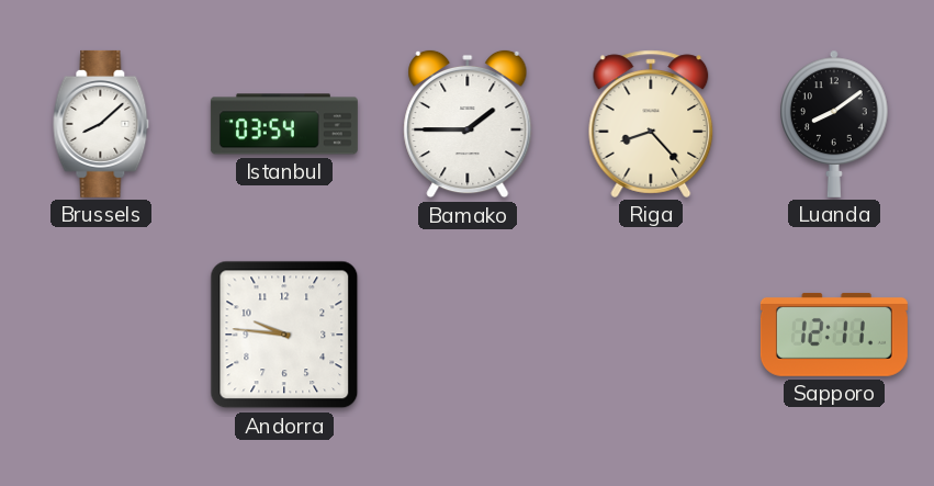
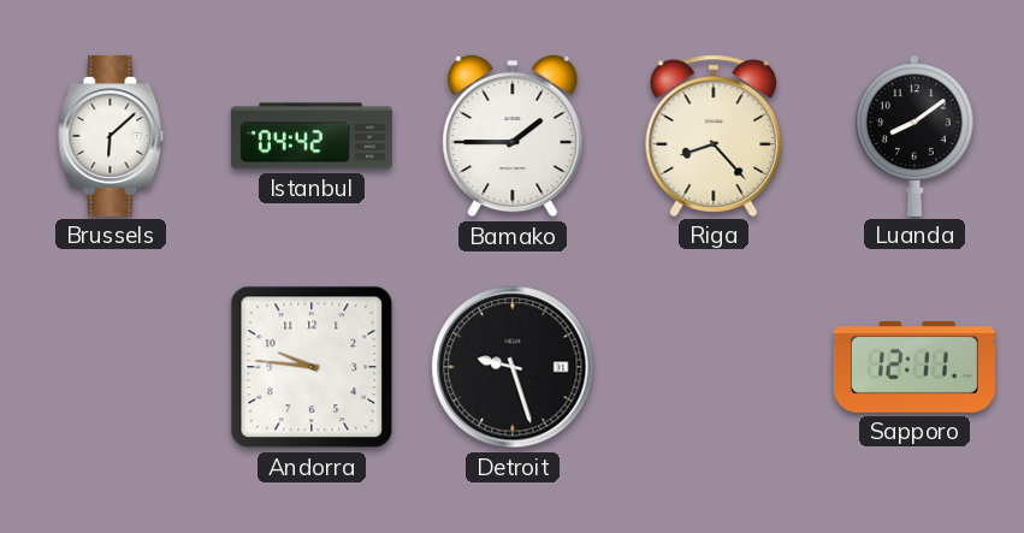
Brussels: 8:08 -> 6:08 (111, 136)
Istanbul: 03:54 -> 04:42 (312, 136)
Detroit: none -> 9:27 (513, 367)
